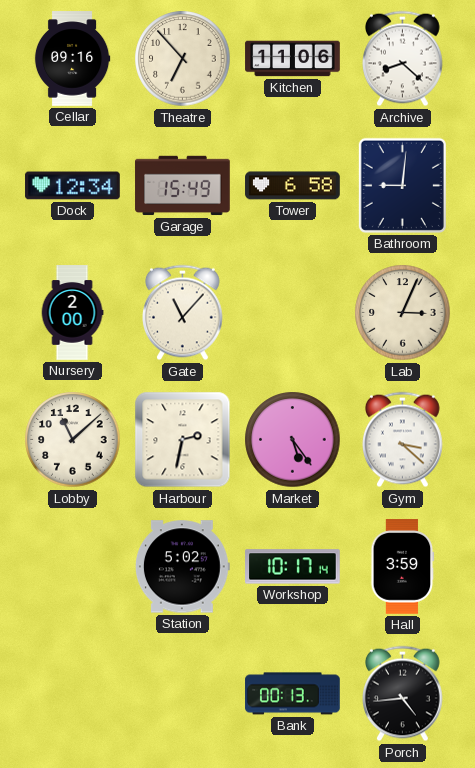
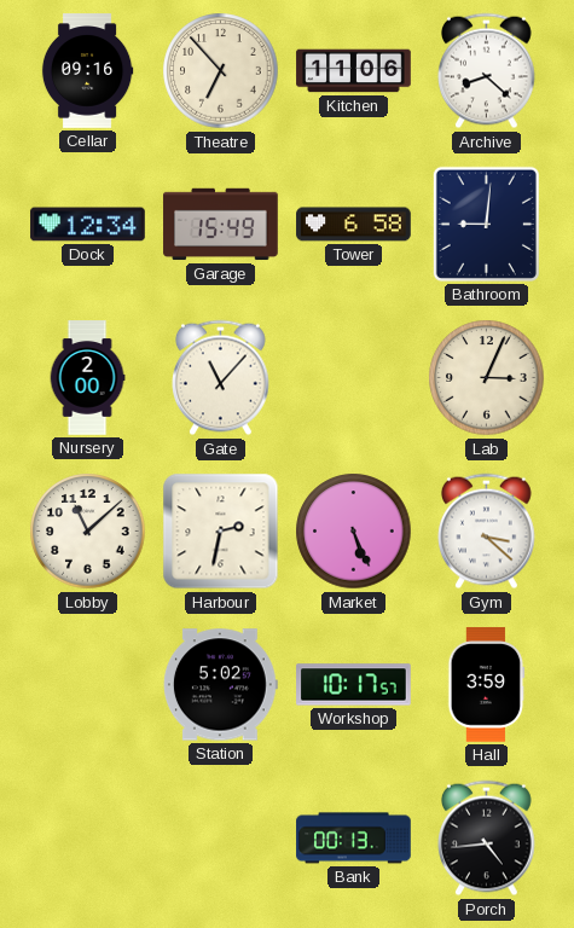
Market: 5:24 -> 5:26 (354, 532)
Workshop: 10:17:14 -> 10:17:57 (354, 685)
